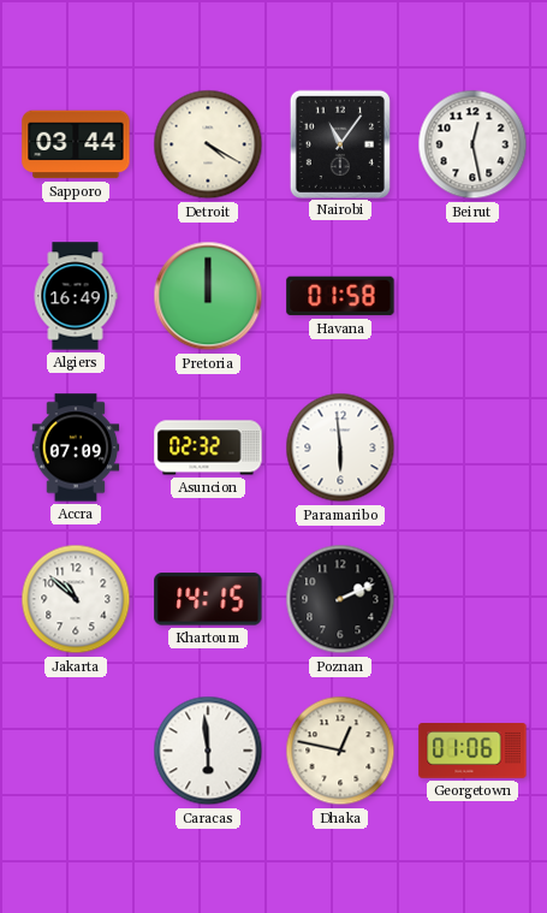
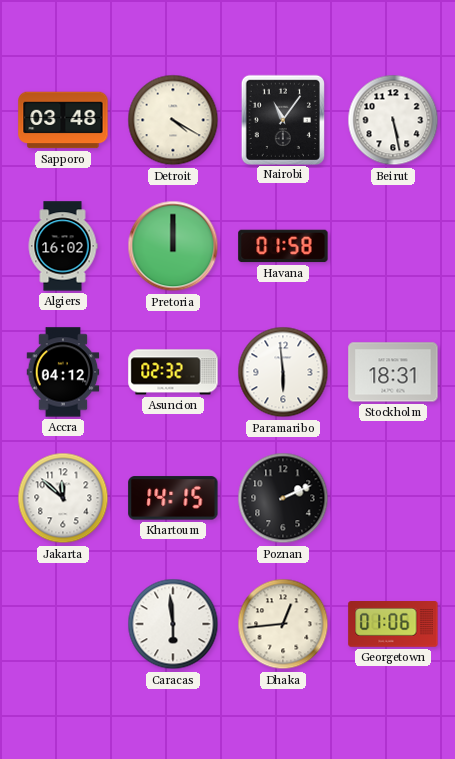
Sapporo: 03:44 -> 03:48 (63, 120)
Beirut: 12:28 -> 5:28 (393, 120)
Algiers: 16:49 -> 16:02 (63, 246)
Accra: 07:09 -> 04:12 (63, 372)
Stockholm: none -> 18:31 (393, 372)
Jakarta: 10:52 -> 11:52 (63, 498)
Dhaka: 12:47 -> 12:44 (283, 624)
